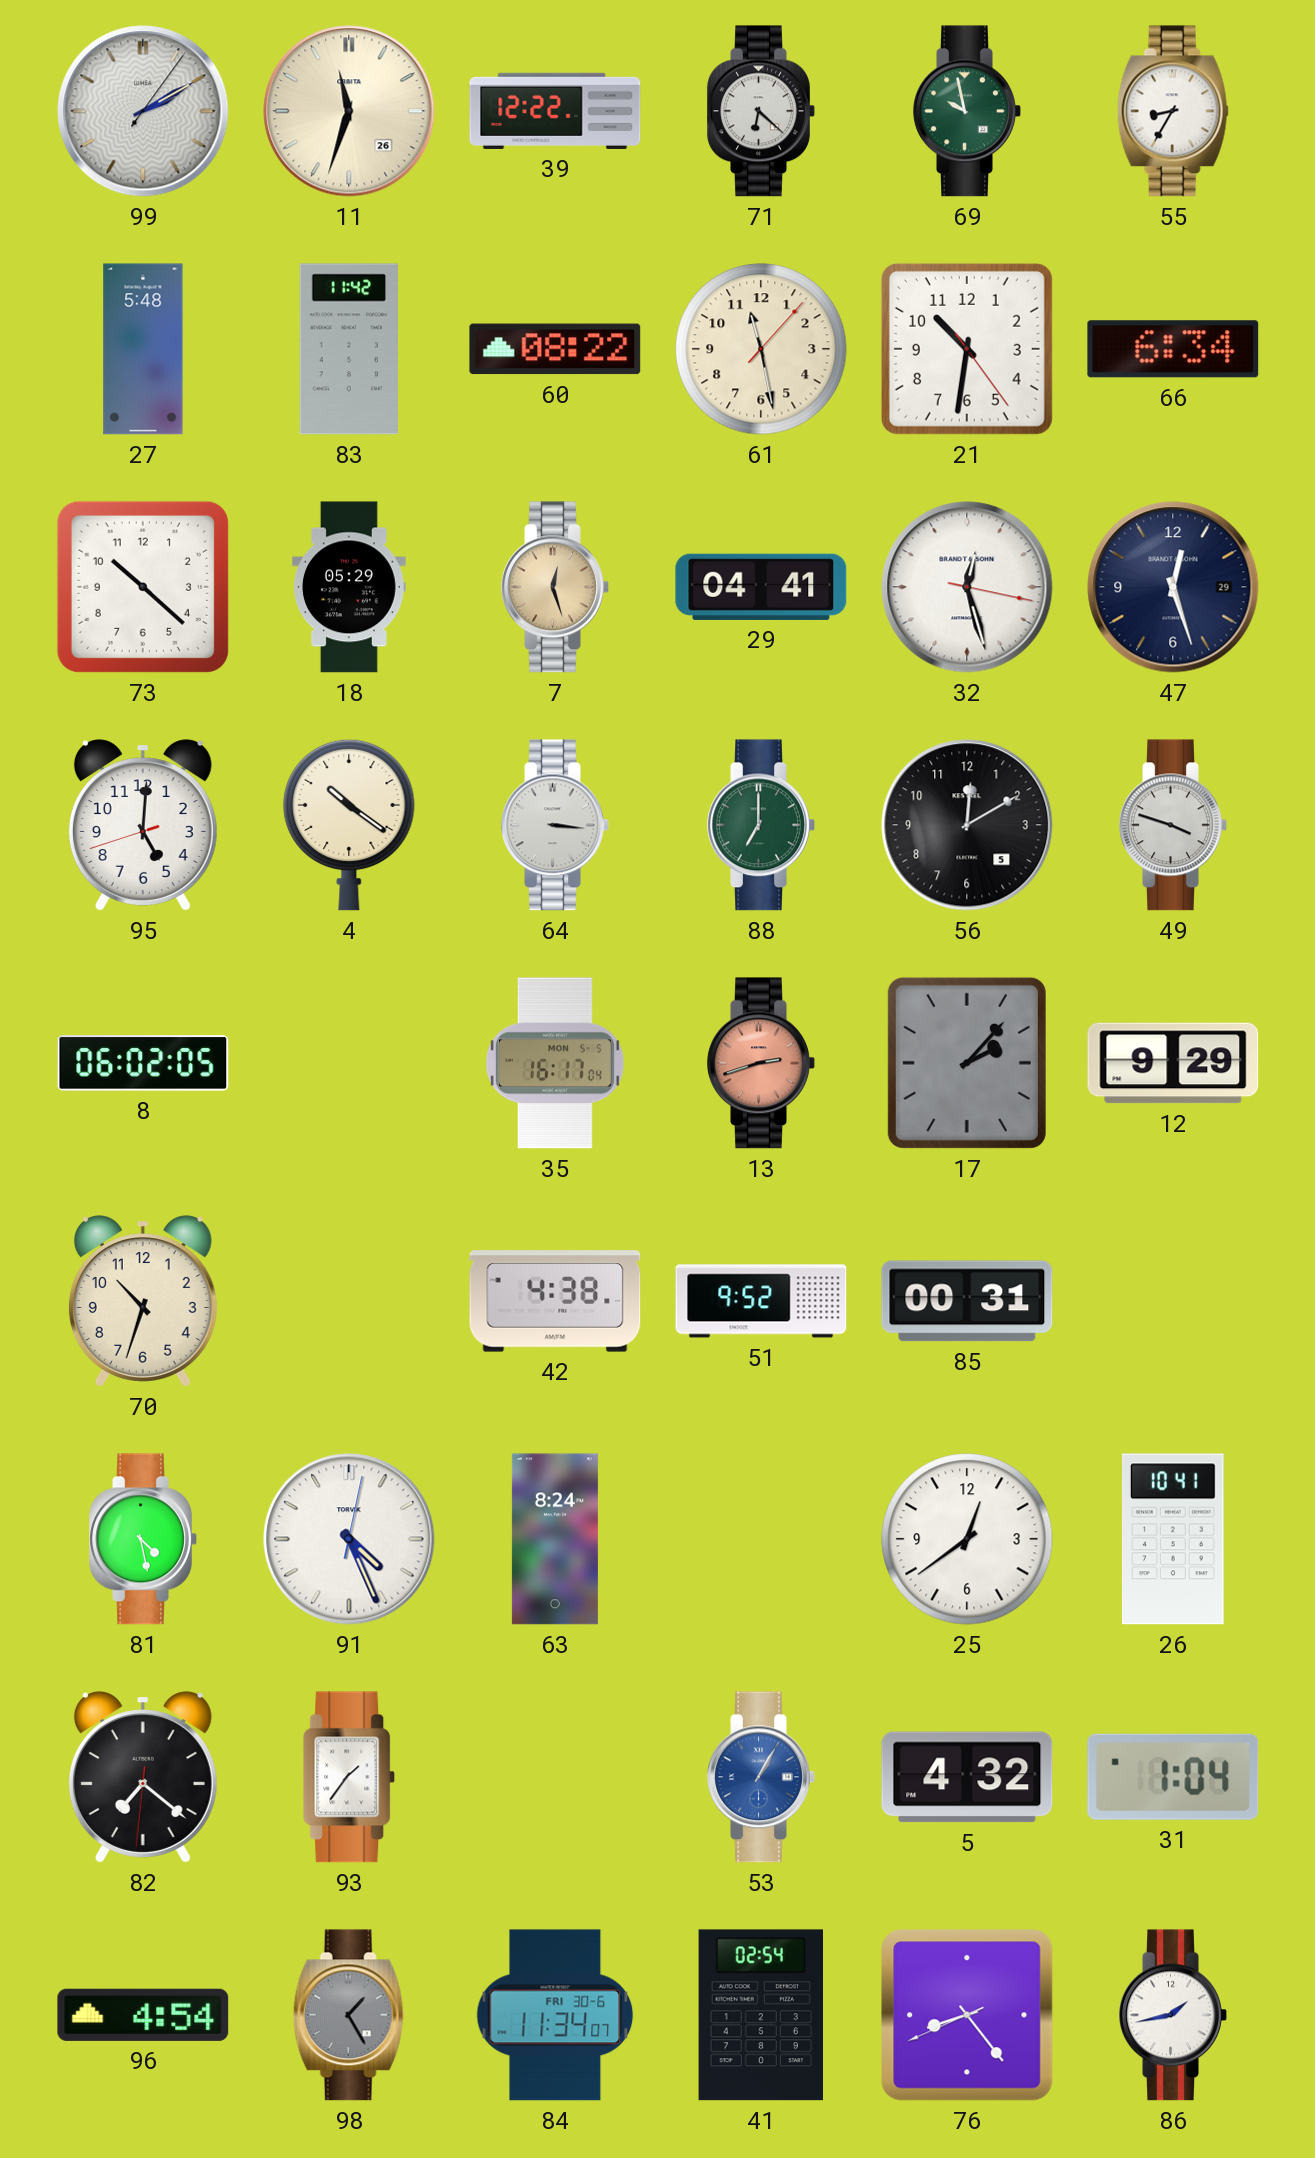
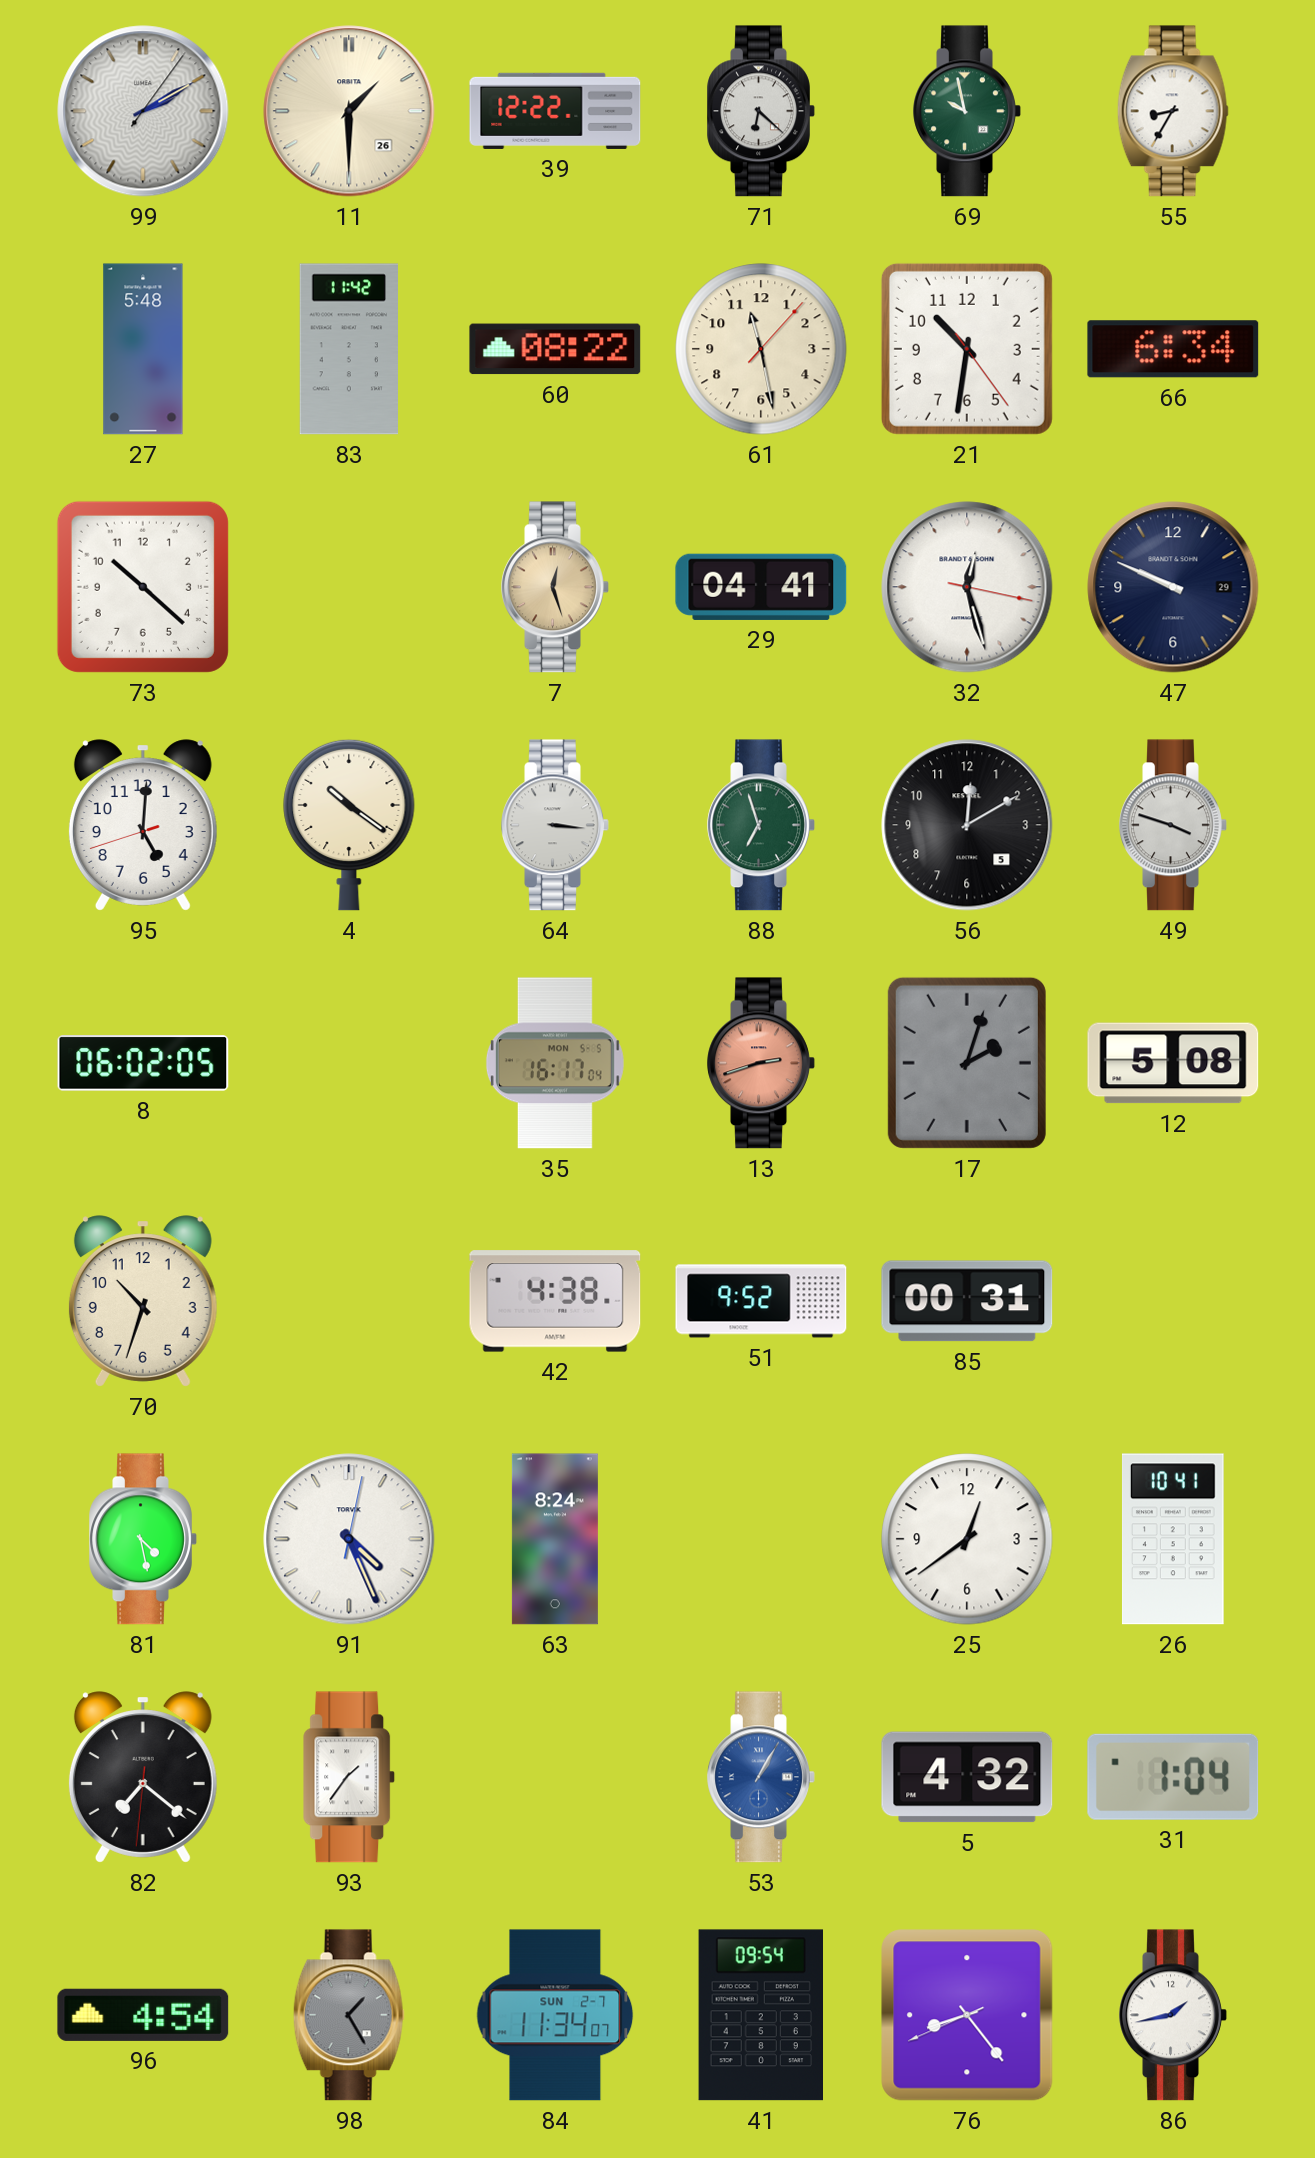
11: 11:33 -> 1:30 (349, 111)
18: 05:29 -> none (349, 587)
47: 12:27 -> 9:49 (1173, 587)
88: 7:00 -> 6:57 (761, 825)
17: 2:07 -> 2:03 (967, 1063)
12: 9:29 -> 5:08 (1173, 1063)
84 date: FRI 30-6 -> SUN 2-7 (555, 2015)
41: 02:54 -> 09:54 (760, 2015)
